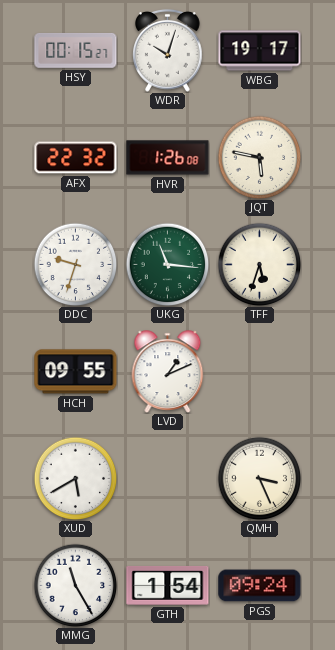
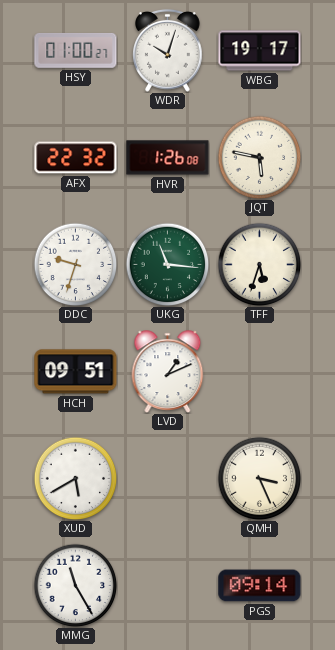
HSY: 00:15 -> 01:00 (76, 50)
HCH: 09:55 -> 09:51 (76, 372)
GTH: 1:54 -> none (168, 585)
PGS: 09:24 -> 09:14 (260, 586)
